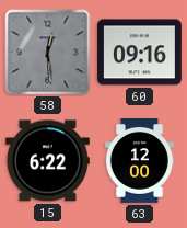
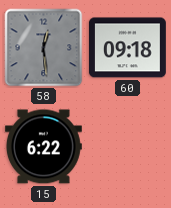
60: 09:16 -> 09:18 (127, 48)
63: 12:00 -> none (139, 161)
